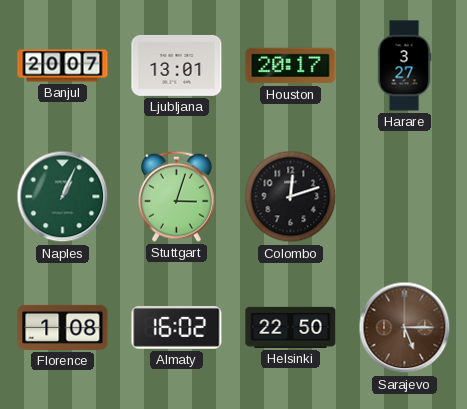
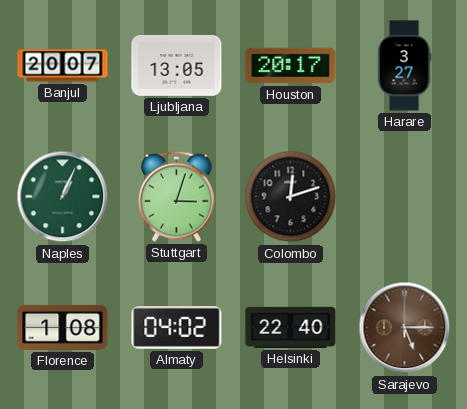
Ljubljana: 13:01 -> 13:05 (177, 65)
Almaty: 16:02 -> 04:02 (177, 328)
Helsinki: 22:50 -> 22:40 (291, 327)
